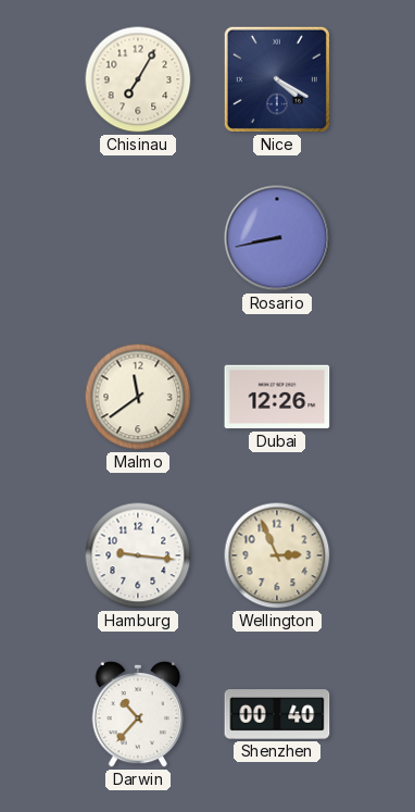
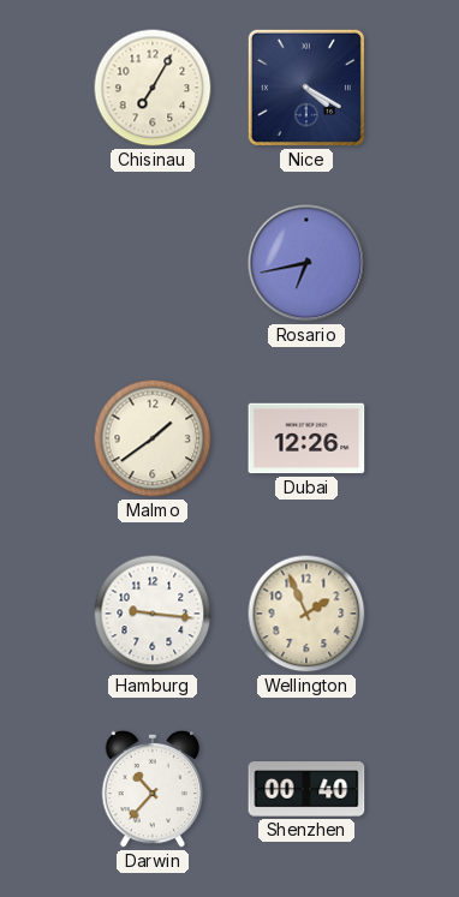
Rosario: 8:43 -> 6:43 (306, 263)
Malmo: 11:39 -> 1:39 (153, 438)
Wellington: 2:56 -> 1:56 (306, 614)
